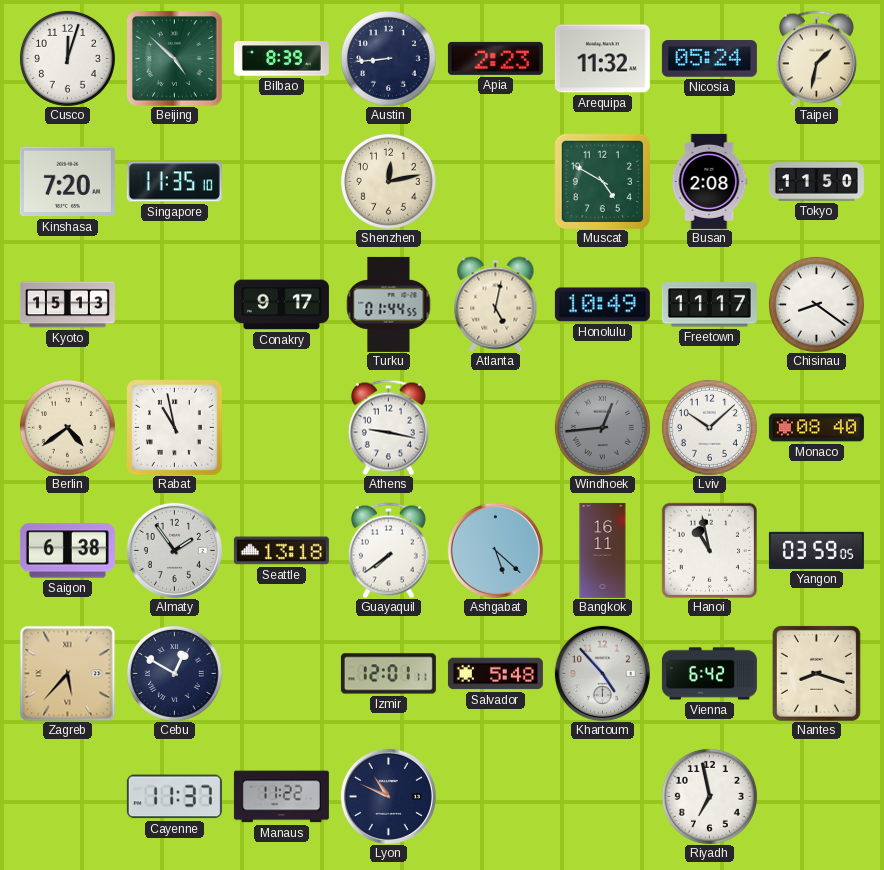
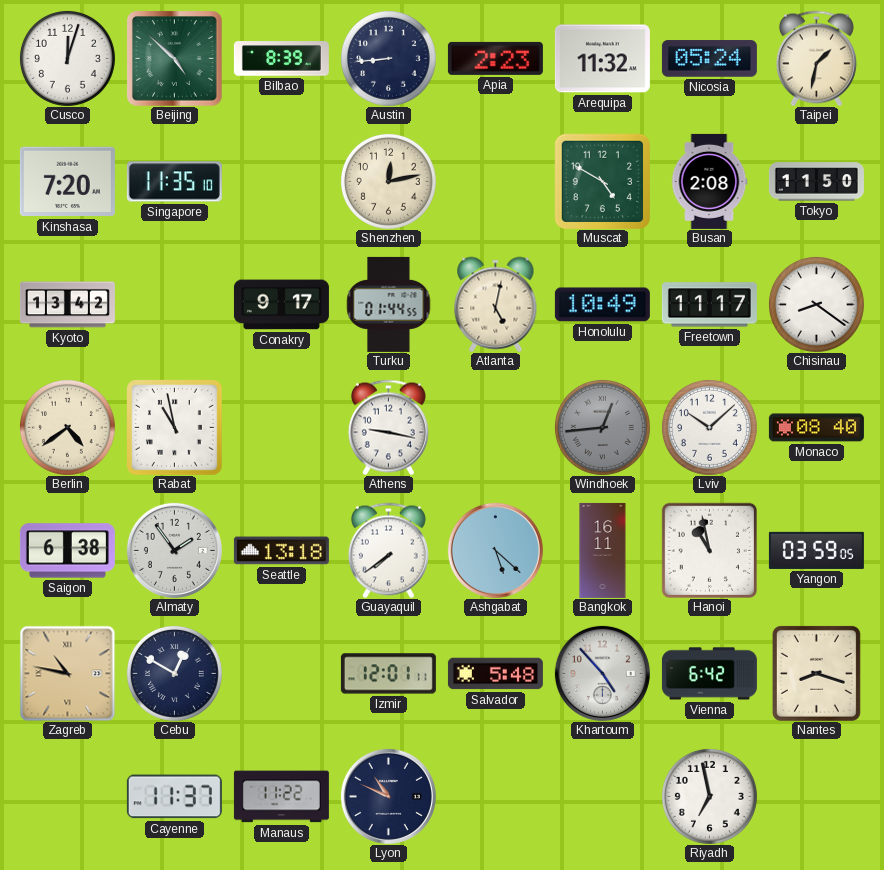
Kyoto: 15:13 -> 13:42 (67, 305)
Zagreb: 5:37 -> 10:47 (67, 673)
